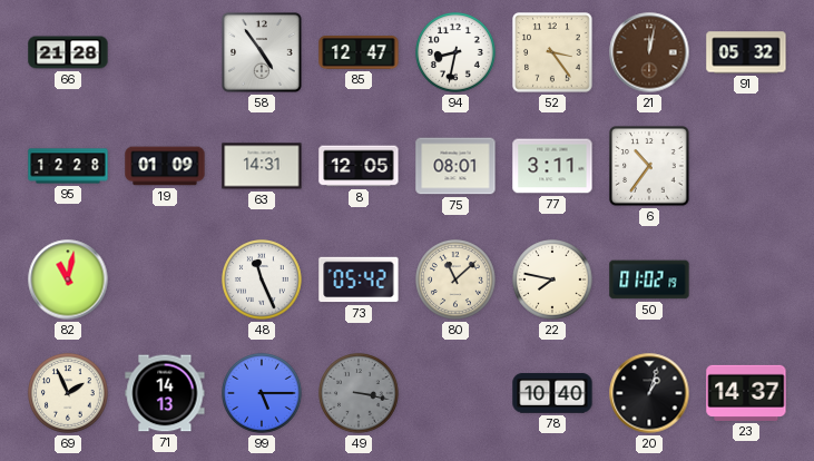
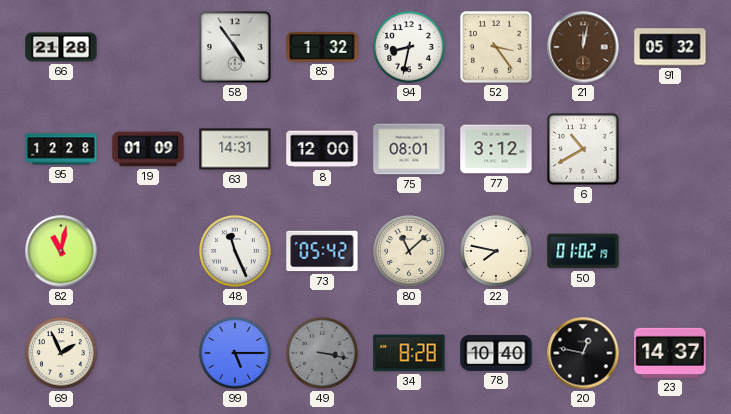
85: 12:47 -> 1:32 (322, 48)
8: 12:05 -> 12:00 (322, 149)
77: 3:11 -> 3:12 (496, 149)
6: 10:36 -> 10:40 (583, 149)
71: 14:13 -> none (165, 393)
34: none -> 8:28 (409, 353)
20: 1:03 -> 12:47 (583, 353)
